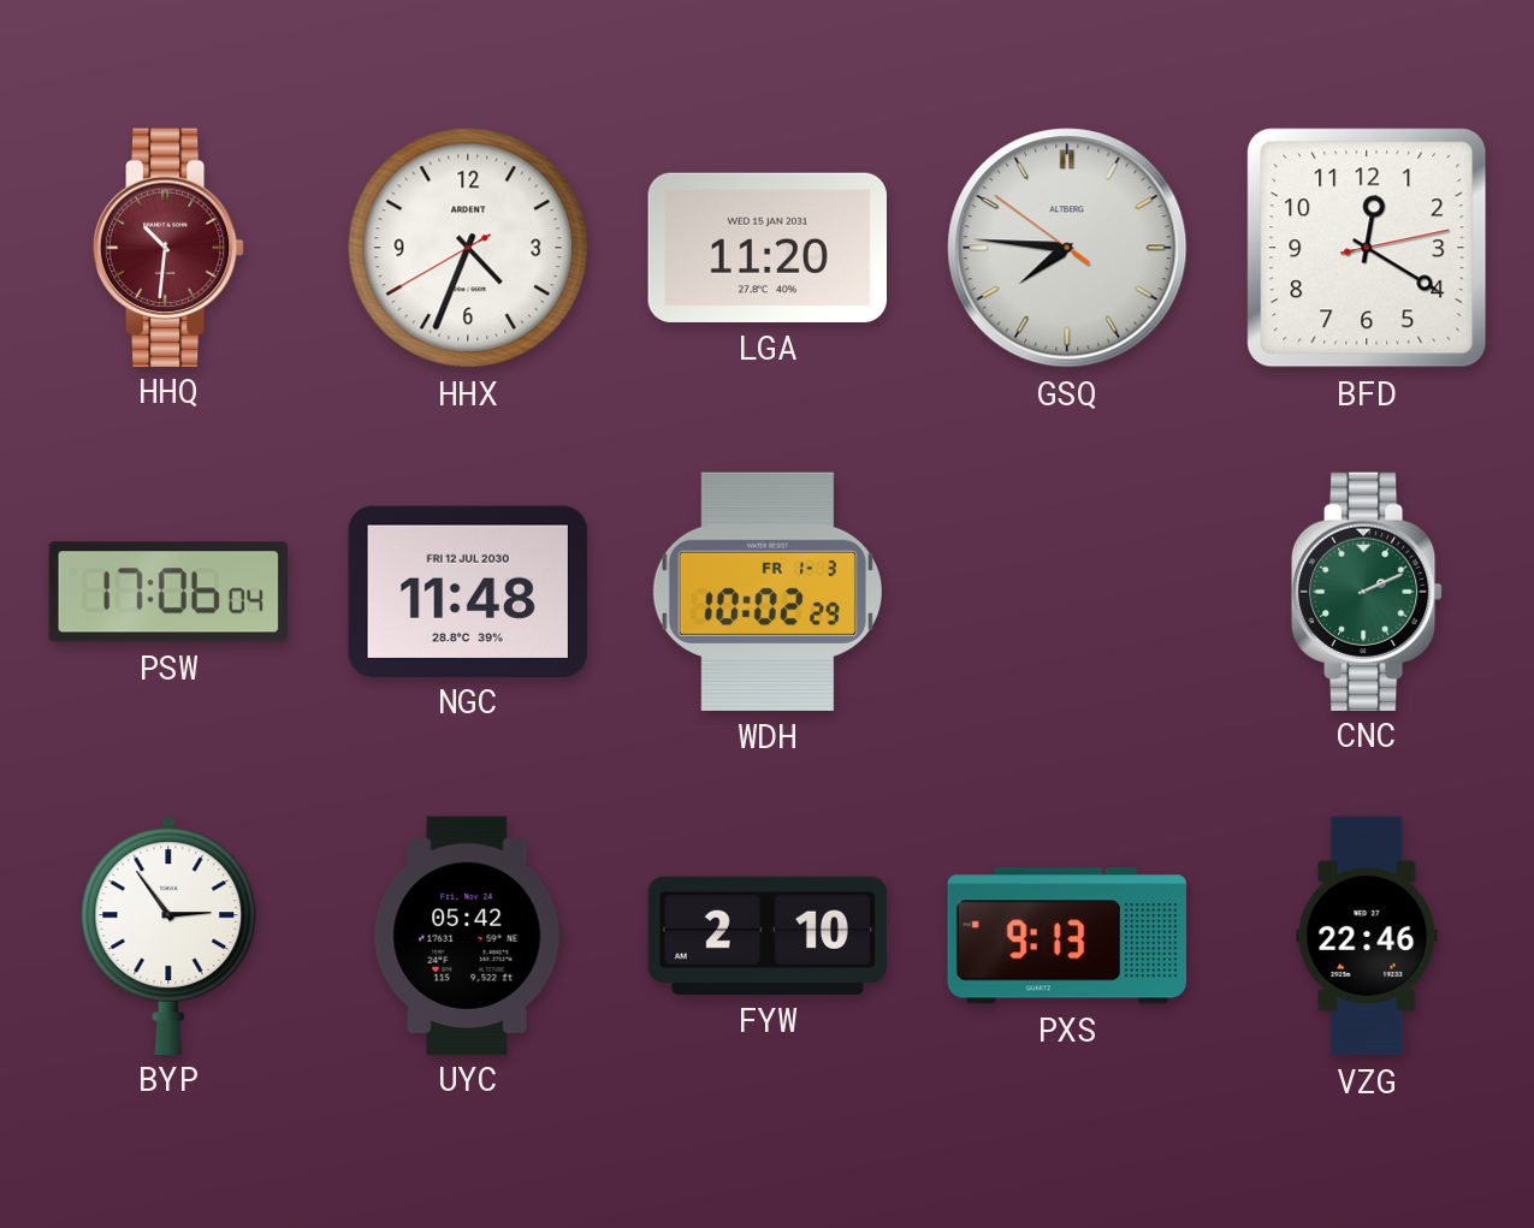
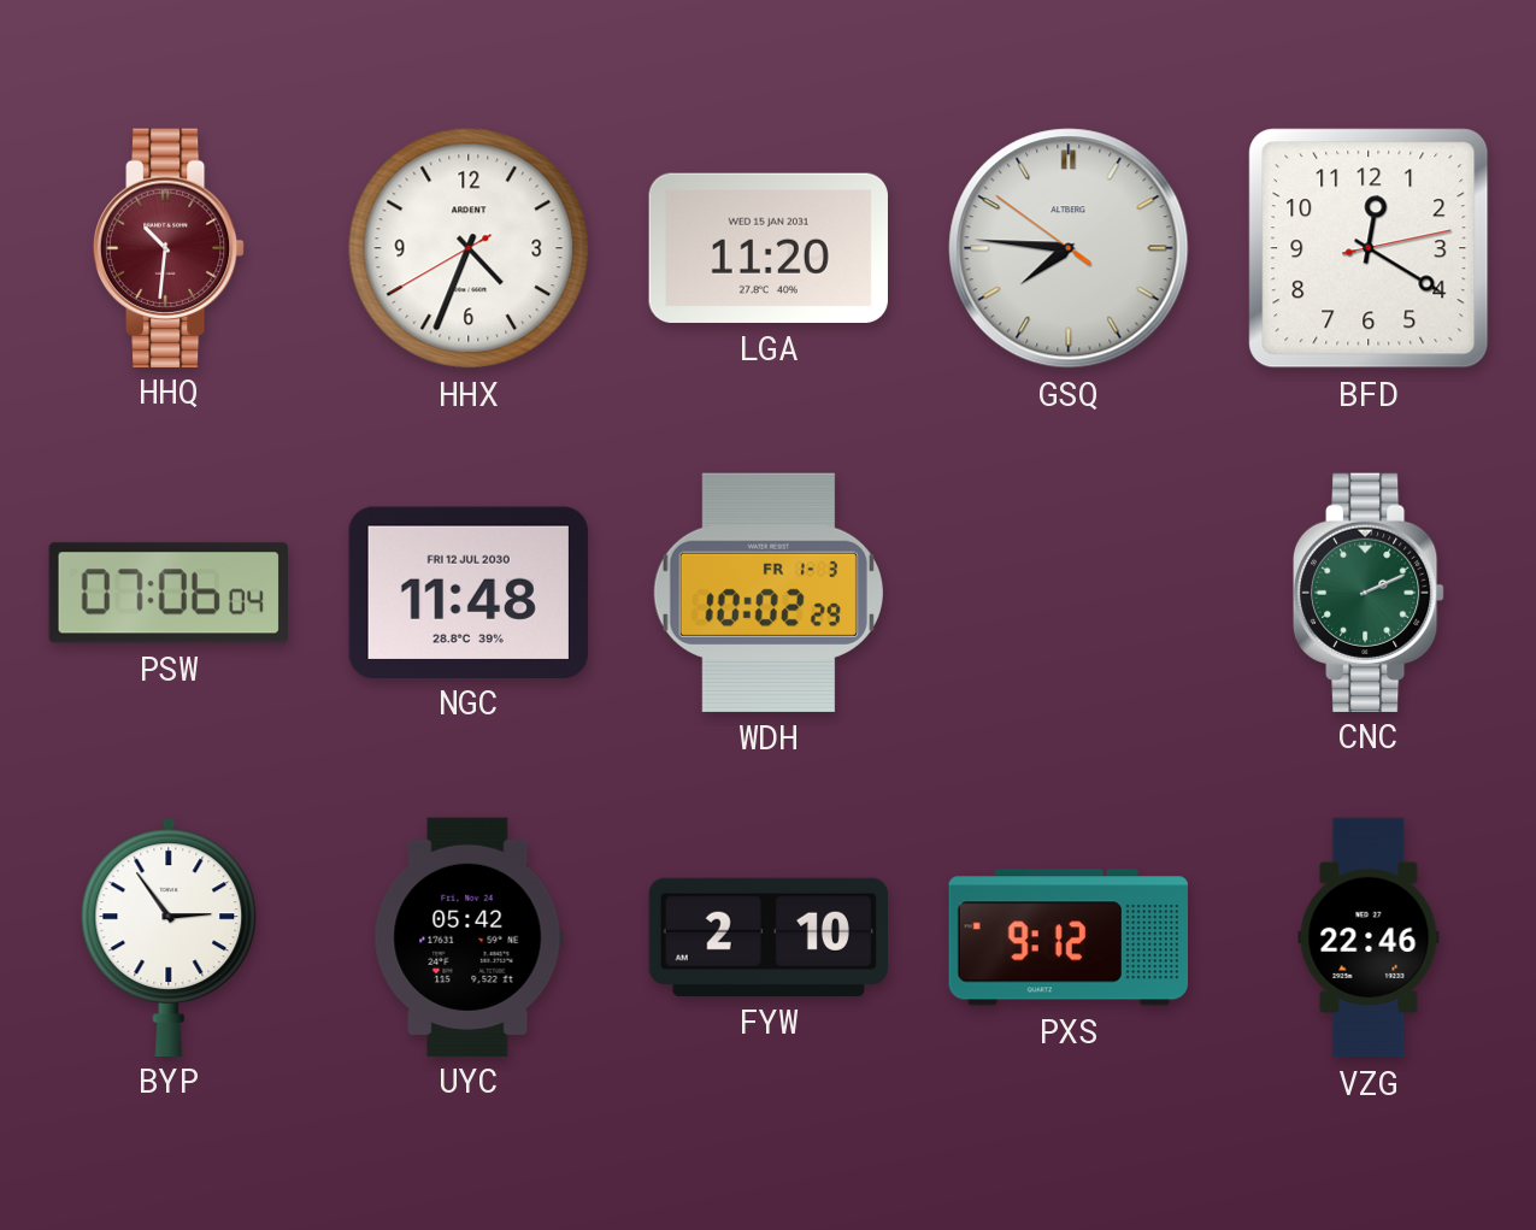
PSW: 17:06 -> 07:06 (167, 593)
PXS: 9:13 -> 9:12 (1067, 937)
